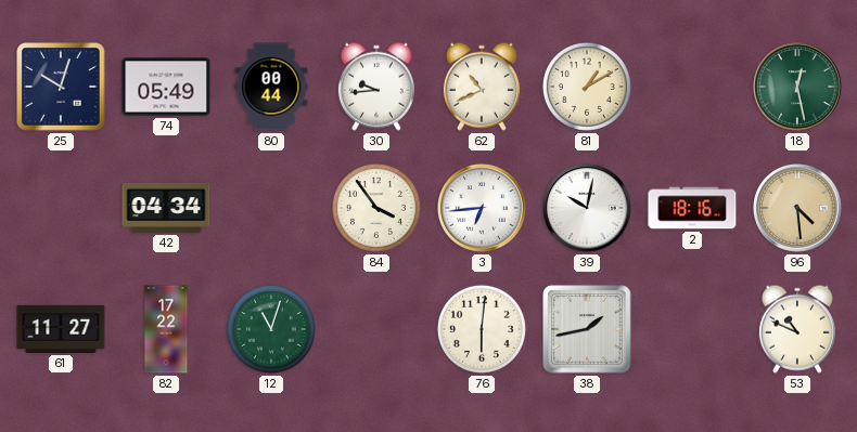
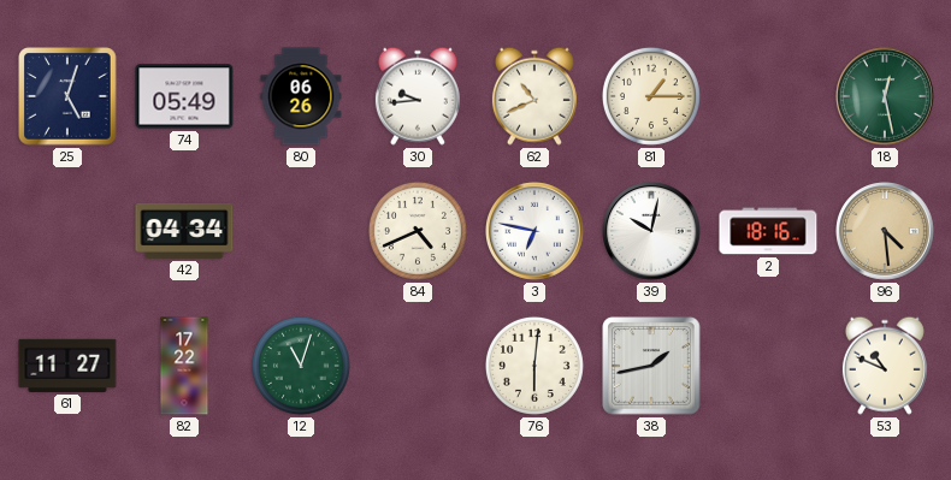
25: 10:03 -> 5:03 (67, 96)
80: 00:44 -> 06:26 (301, 96)
81: 1:10 -> 1:15 (651, 96)
84: 3:54 -> 4:41 (418, 231)
3: 6:44 -> 6:47 (534, 231)
